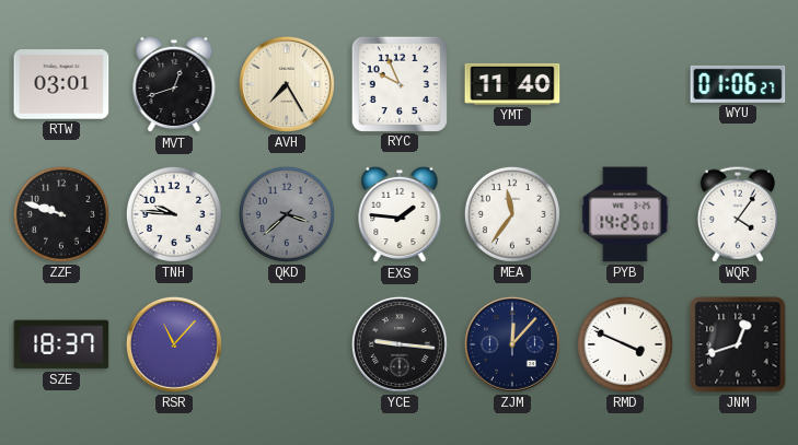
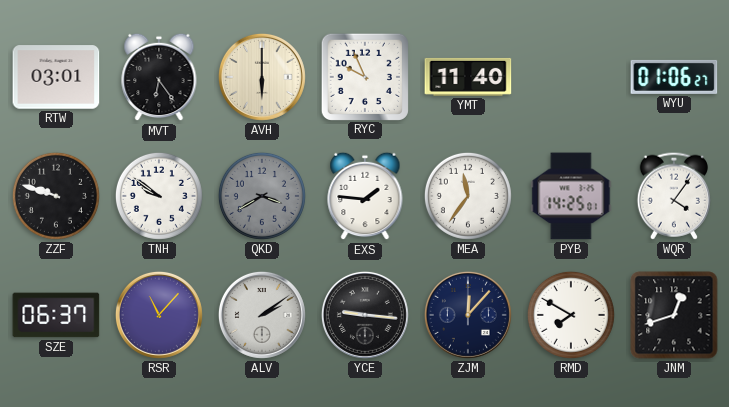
MVT: 12:42 -> 6:24 (159, 77)
AVH: 7:25 -> 6:00 (262, 77)
TNH: 9:46 -> 9:51 (159, 196)
QKD: 3:38 -> 3:40 (262, 196)
SZE: 18:37 -> 06:37 (56, 315)
ALV: none -> 2:09 (262, 315)
RMD: 3:49 -> 7:50 (571, 315)
